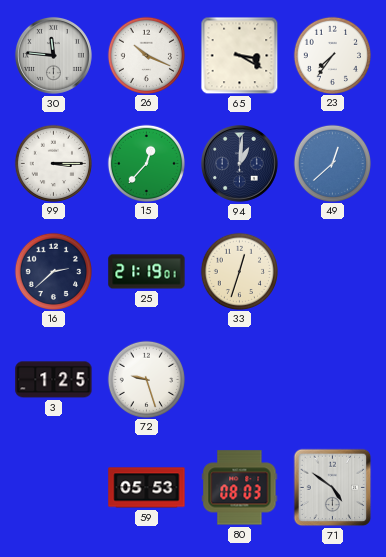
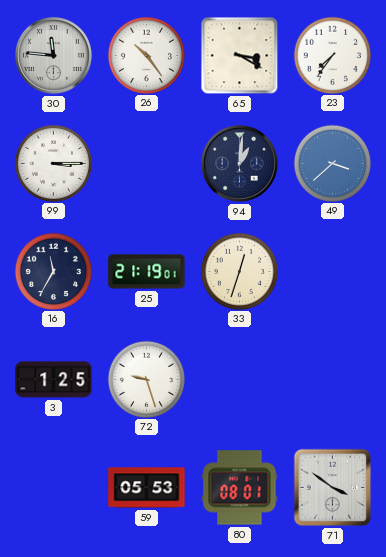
26: 10:19 -> 10:24 (146, 55)
15: 12:37 -> none (146, 163)
49: 12:38 -> 3:38 (332, 163)
16: 2:38 -> 11:35 (53, 271)
80: 08:03 -> 08:01 (240, 488)
71: 4:51 -> 3:51 (333, 488)
